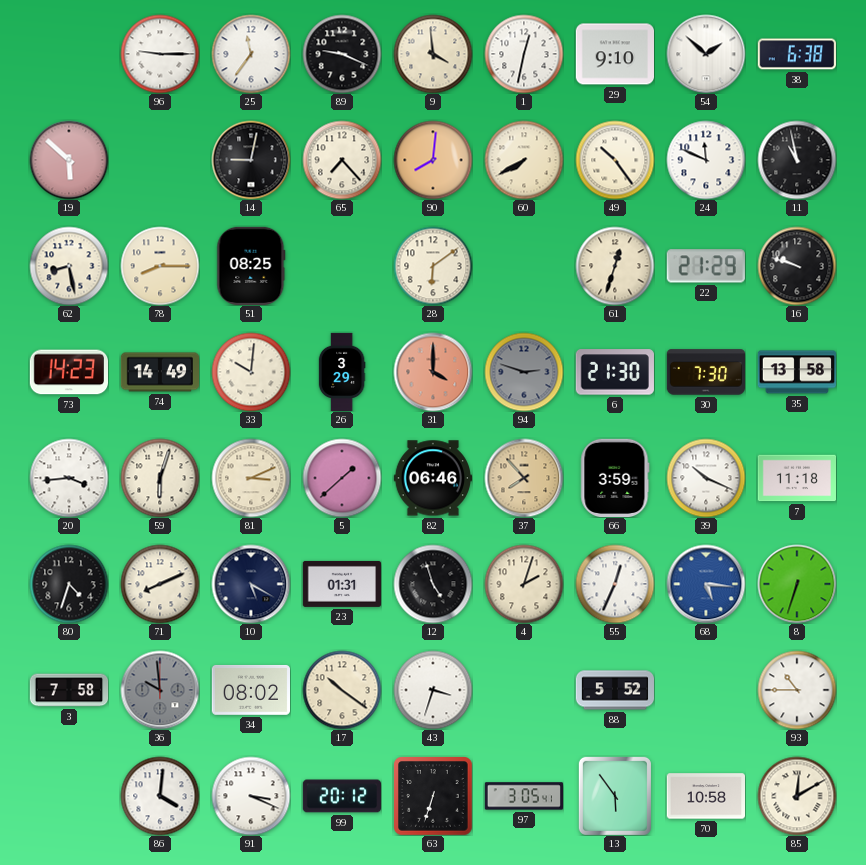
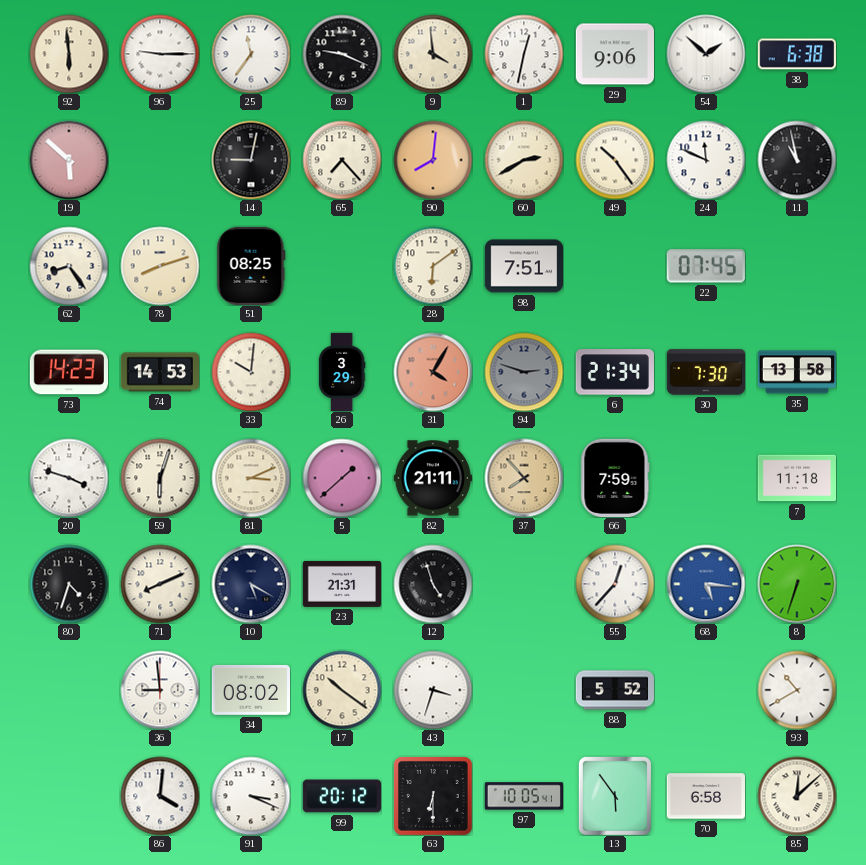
92: none -> 5:59 (69, 54)
29: 9:10 -> 9:06 (614, 54)
60: 7:40 -> 2:40 (524, 160)
62: 8:28 -> 8:24 (69, 266)
78: 8:15 -> 8:12 (160, 266)
98: none -> 7:51 (523, 266)
61: 12:33 -> none (615, 266)
22: 21:29 -> 07:45 (706, 266)
16: 9:48 -> none (797, 266)
74: 14:49 -> 14:53 (159, 372)
31: 4:00 -> 4:05 (433, 372)
6: 21:30 -> 21:34 (615, 372)
20: 3:44 -> 3:48 (69, 478)
82: 06:46 -> 21:11 (432, 478)
66: 3:59 -> 7:59 (615, 477)
39: 10:19 -> none (706, 478)
23: 01:31 -> 21:31 (341, 584)
4: 2:03 -> none (524, 584)
55: 12:34 -> 12:37 (615, 584)
3: 7:58 -> none (69, 690)
36: 9:59 -> 8:59 (160, 690)
36 dial: grey -> white (160, 690)
93: 10:45 -> 10:40 (797, 690)
63: 6:33 -> 6:30 (433, 796)
97: 3:05 -> 10:05 (523, 796)
70: 10:58 -> 6:58 (705, 796)
85: 12:10 -> 12:08 (797, 796)
